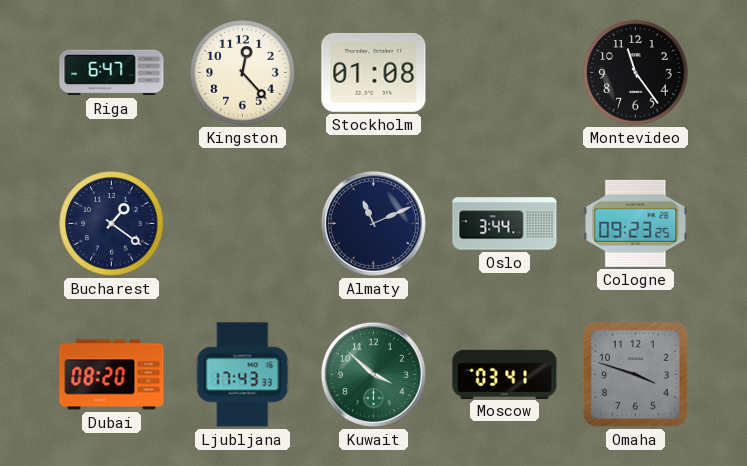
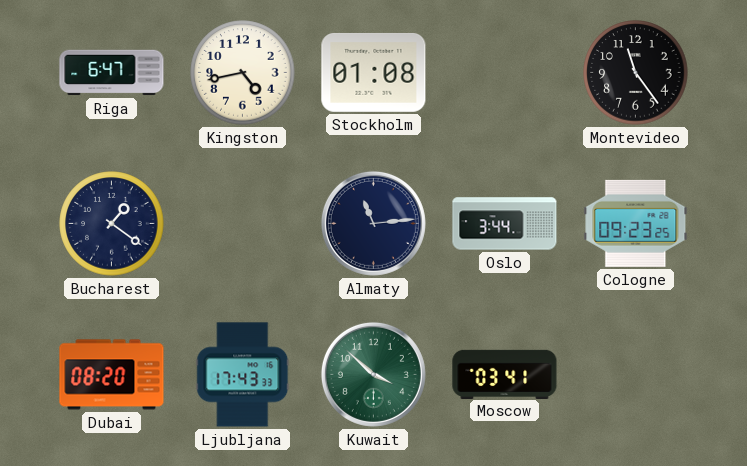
Kingston: 12:23 -> 4:43 (243, 73)
Almaty: 11:11 -> 11:14 (373, 223)
Omaha: 3:48 -> none (635, 374)
